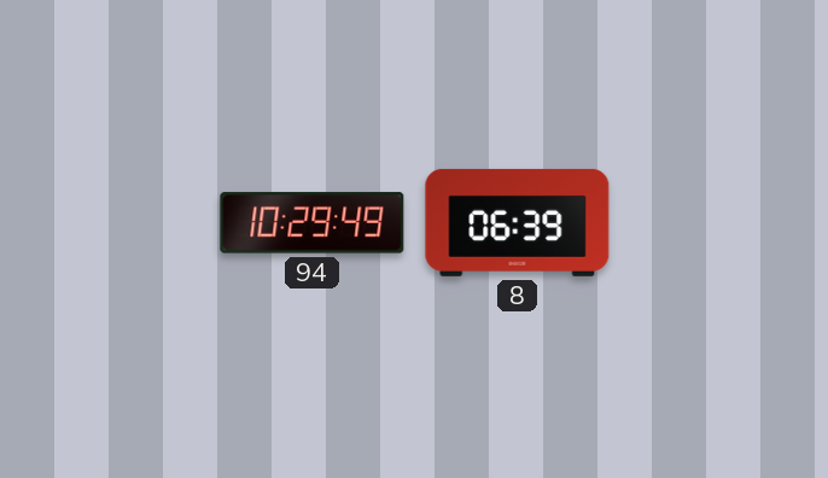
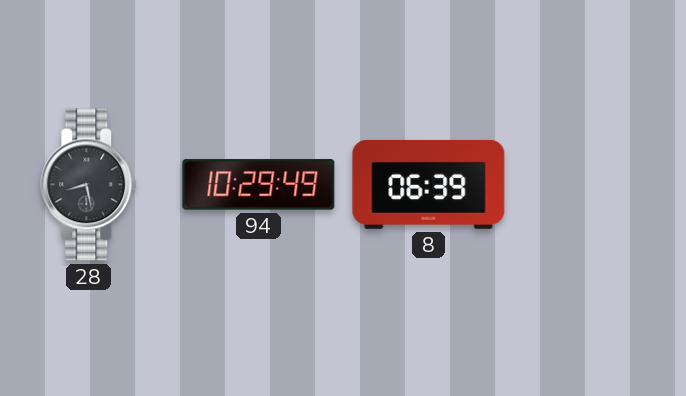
28: none -> 8:28 (89, 185)
